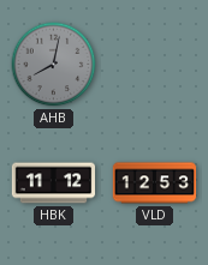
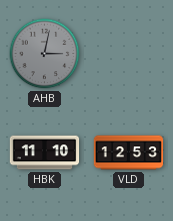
AHB: 8:02 -> 3:02 (45, 54)
HBK: 11:12 -> 11:10 (45, 153)
